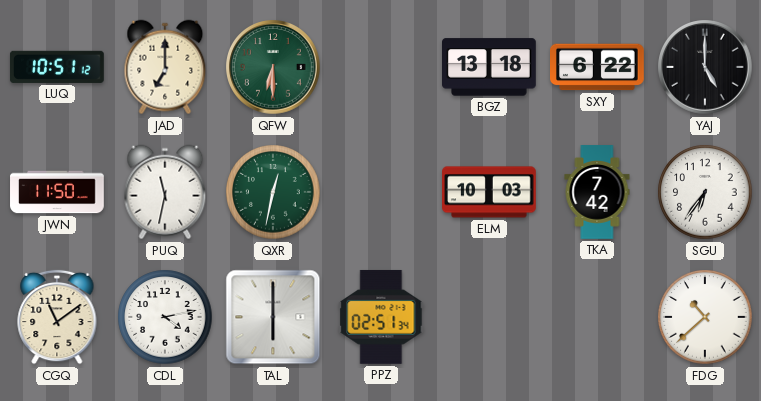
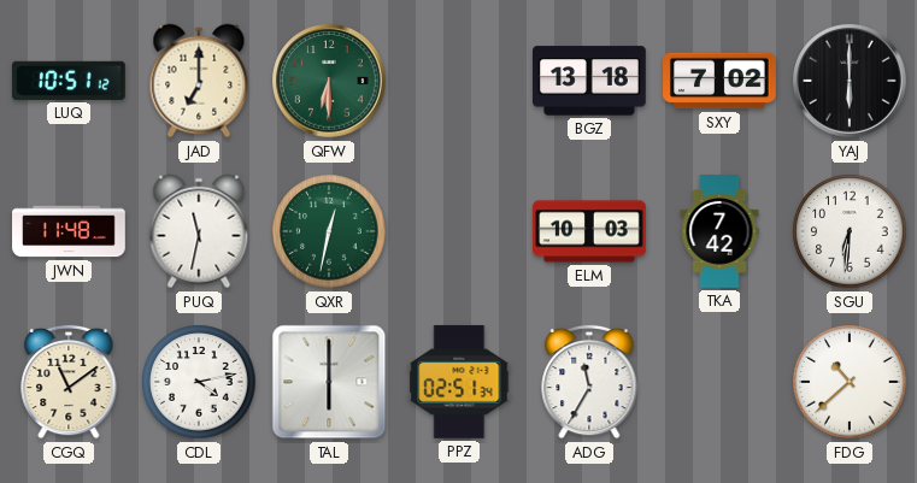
SXY: 6:22 -> 7:02 (719, 81)
YAJ: 5:00 -> 6:00 (850, 81)
JWN: 11:50 -> 11:48 (69, 231)
SGU: 6:36 -> 6:31 (850, 231)
ADG: none -> 11:35 (589, 382)
